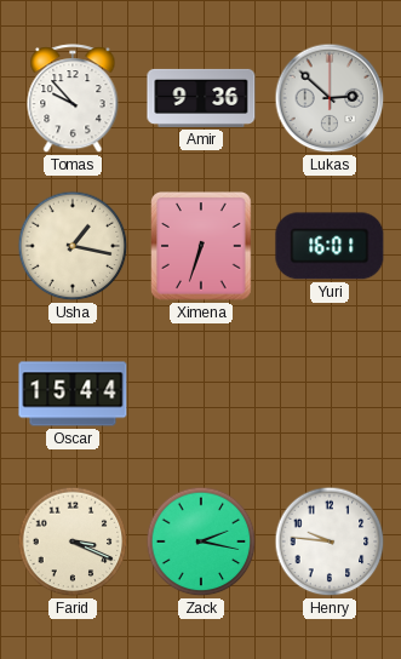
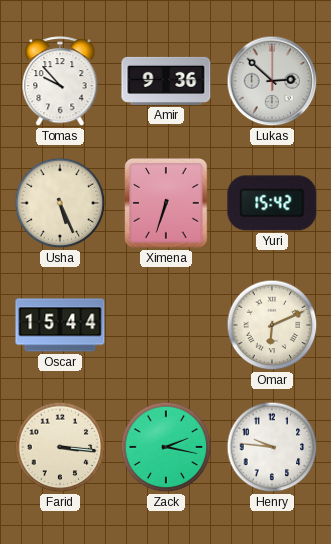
Usha: 1:17 -> 5:26 (60, 203)
Yuri: 16:01 -> 15:42 (272, 203)
Omar: none -> 6:11 (272, 325)
Farid: 3:19 -> 3:16 (60, 447)
